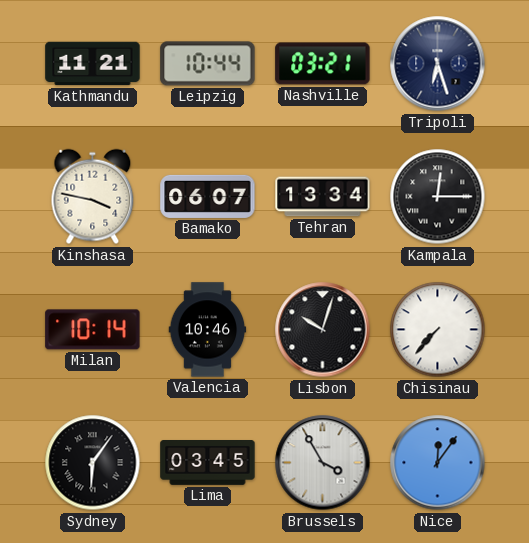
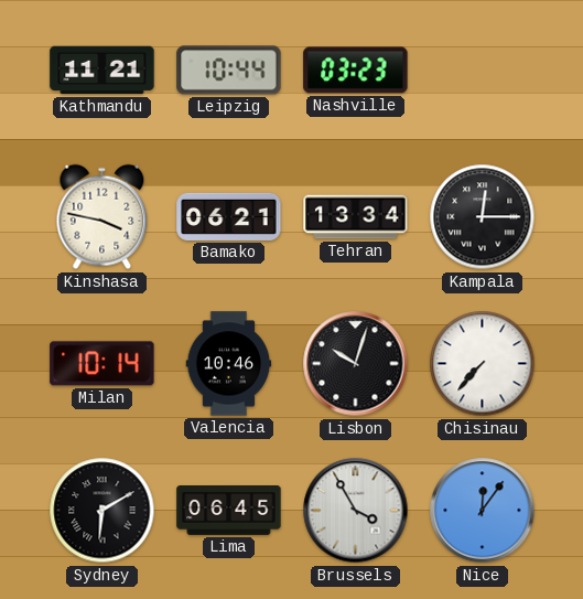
Nashville: 03:21 -> 03:23 (356, 71)
Tripoli: 6:27 -> none (438, 64)
Bamako: 06:07 -> 06:21 (229, 216)
Sydney: 6:06 -> 6:10 (102, 511)
Lima: 03:45 -> 06:45 (229, 511)
